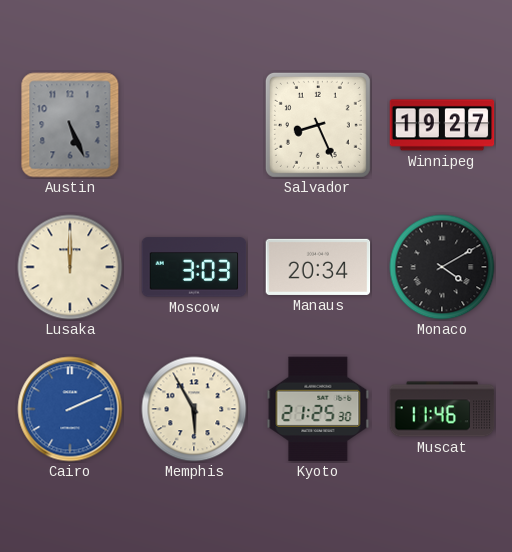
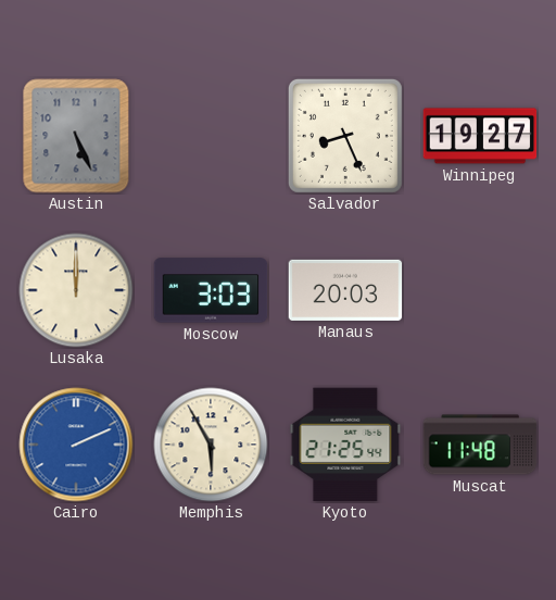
Manaus: 20:34 -> 20:03 (345, 290)
Monaco: 4:10 -> none (442, 267)
Kyoto: 21:25:30 -> 21:25:44 (345, 445)
Muscat: 11:46 -> 11:48 (480, 445)
